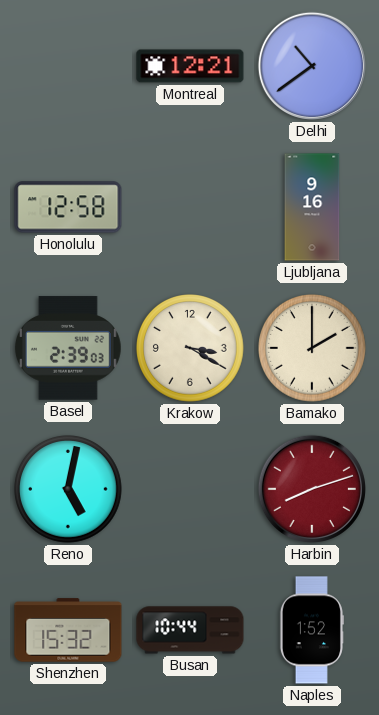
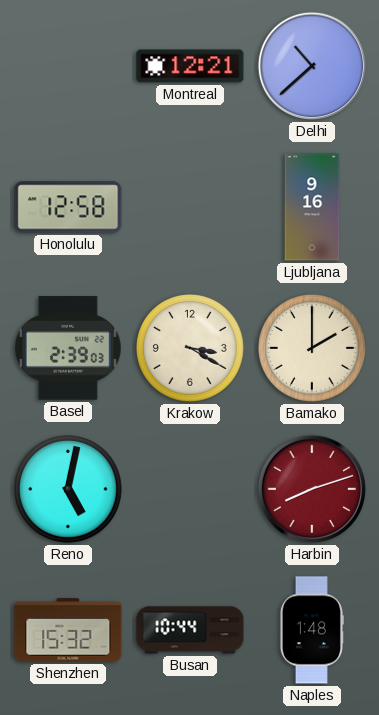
Delhi: 10:39 -> 10:38 (312, 66)
Naples: 1:52 -> 1:48 (311, 630)
